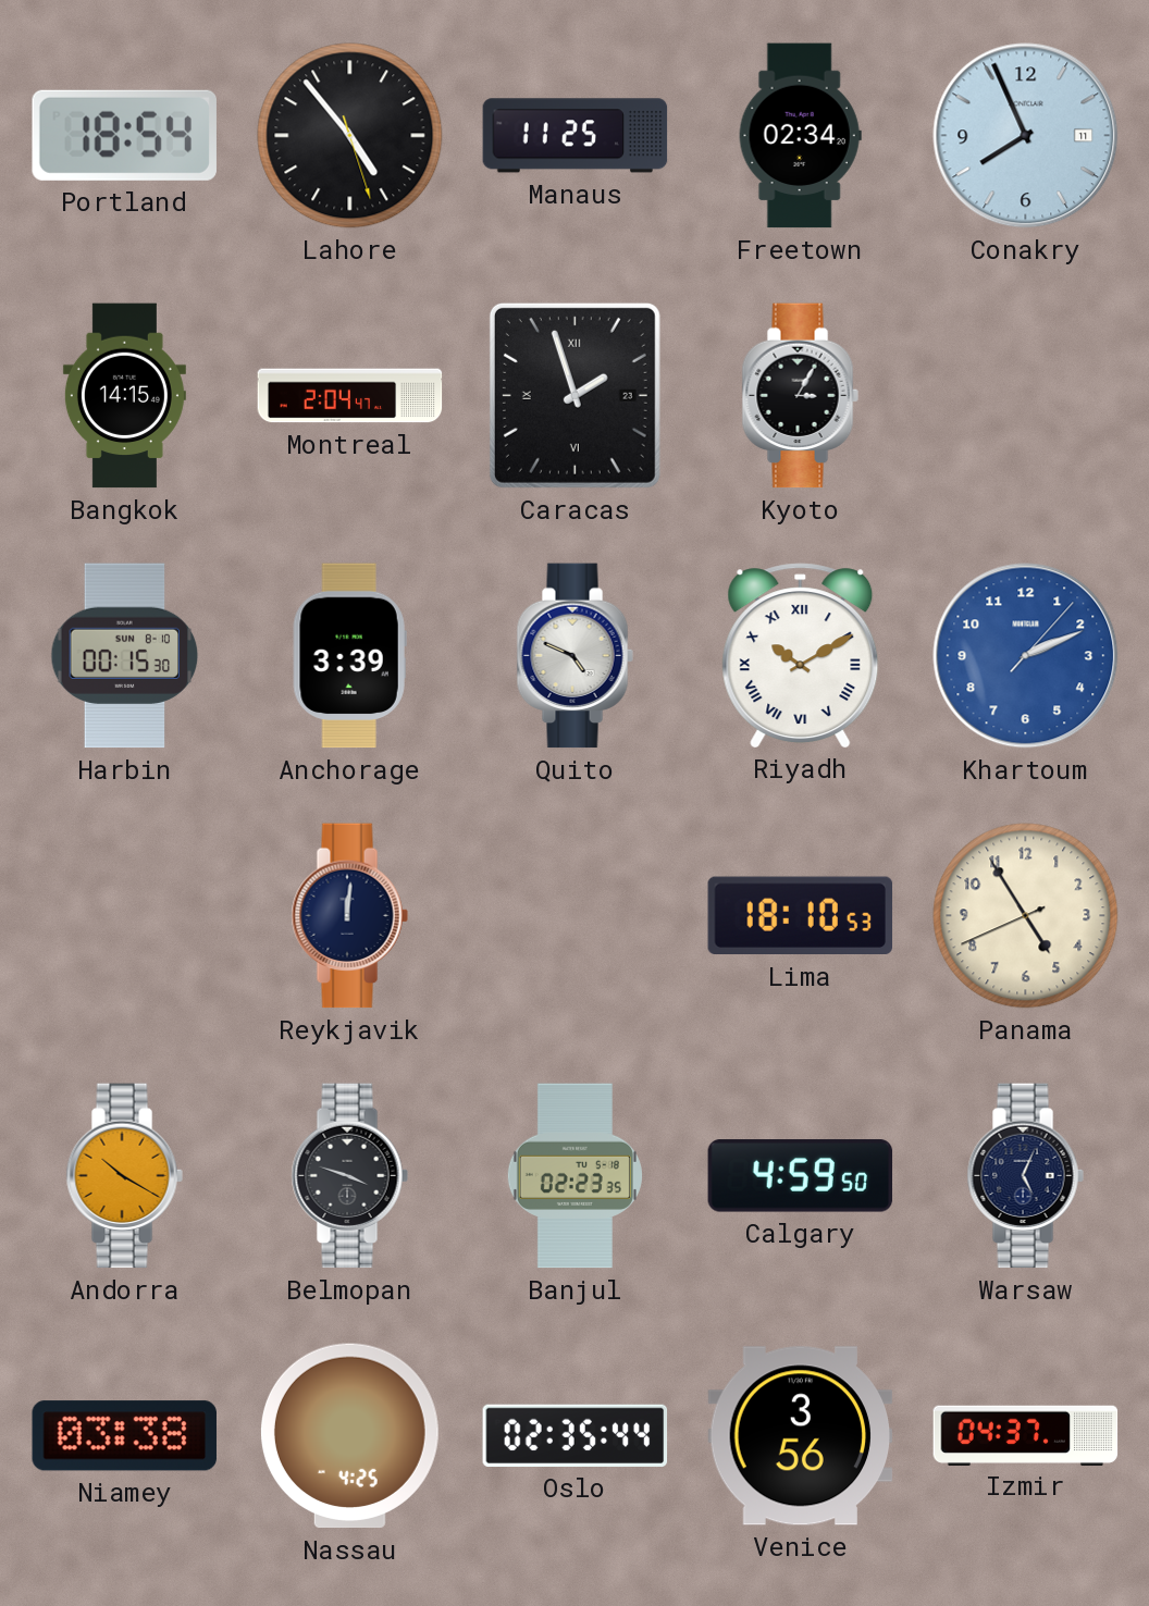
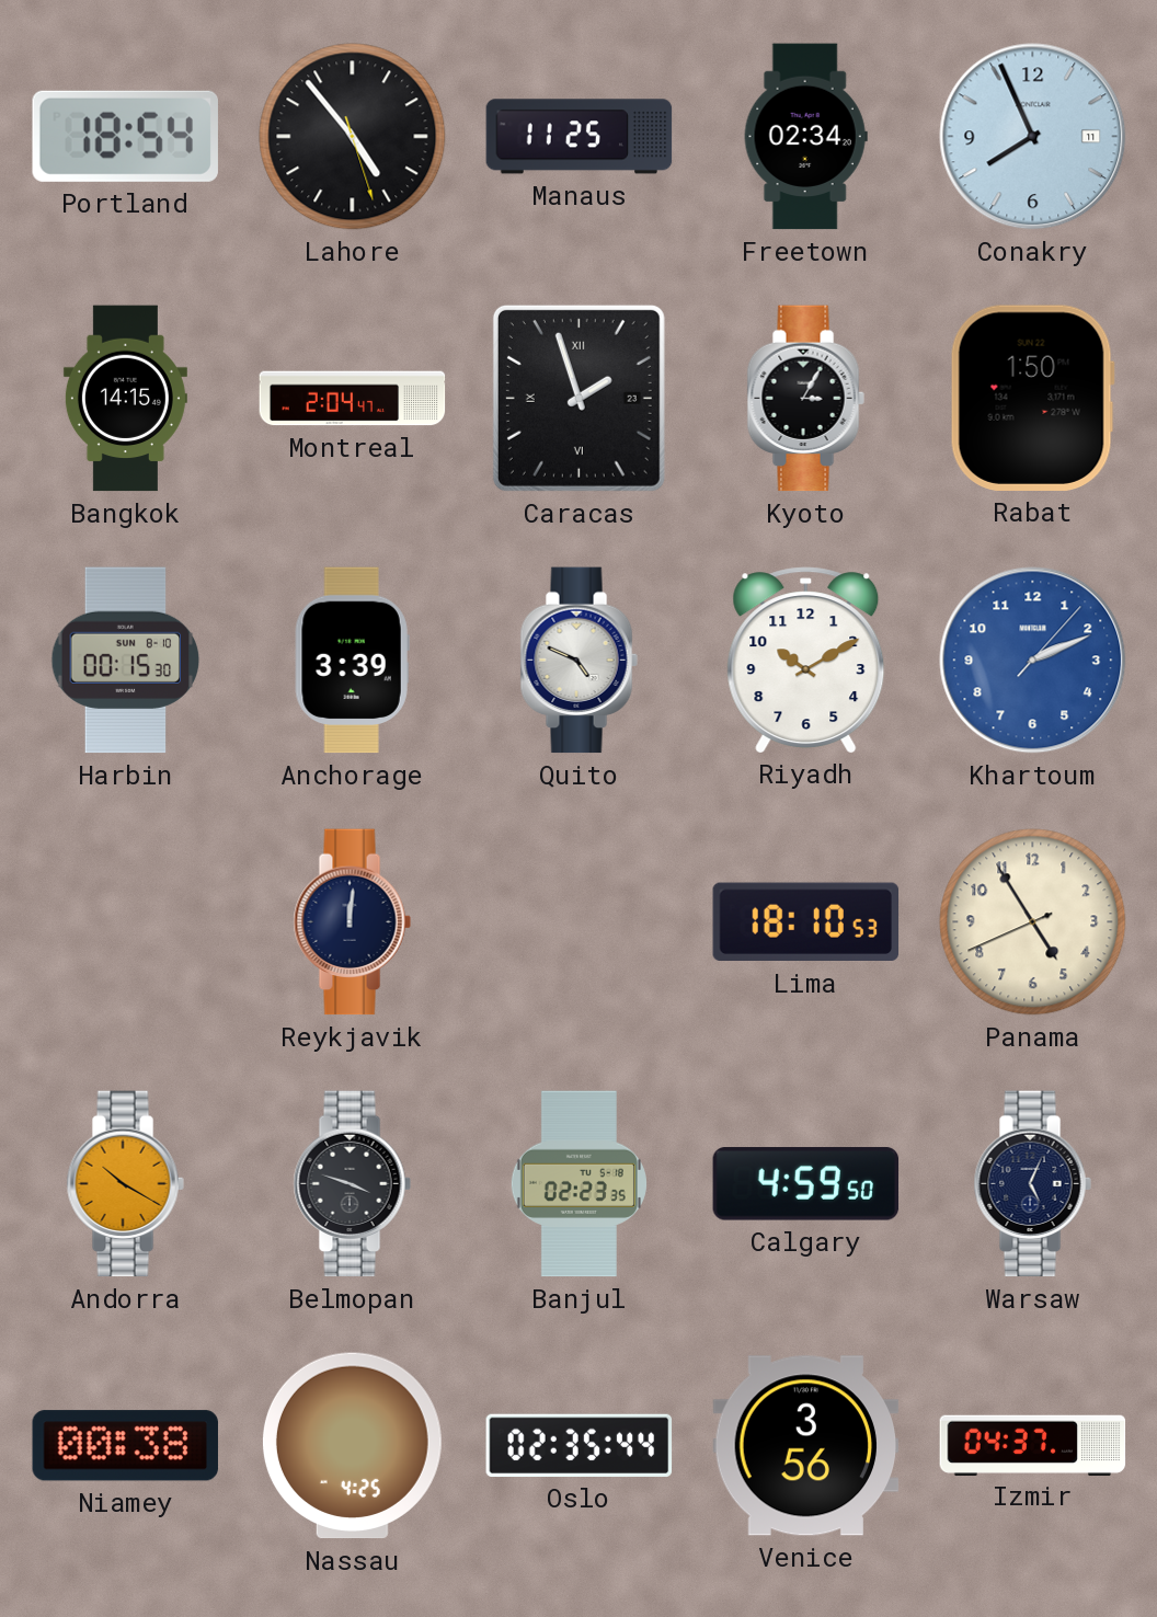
Rabat: none -> 1:50 (1032, 398)
Riyadh numerals: Roman -> Arabic (806, 660)
Niamey: 03:38 -> 00:38 (125, 1446)
